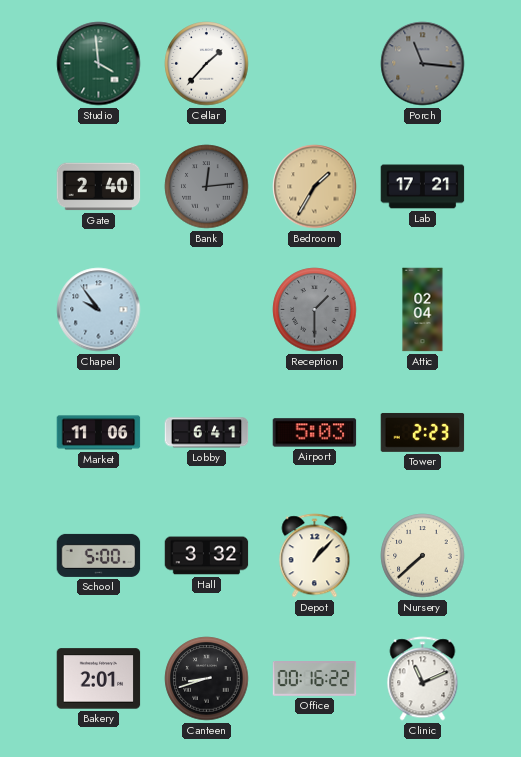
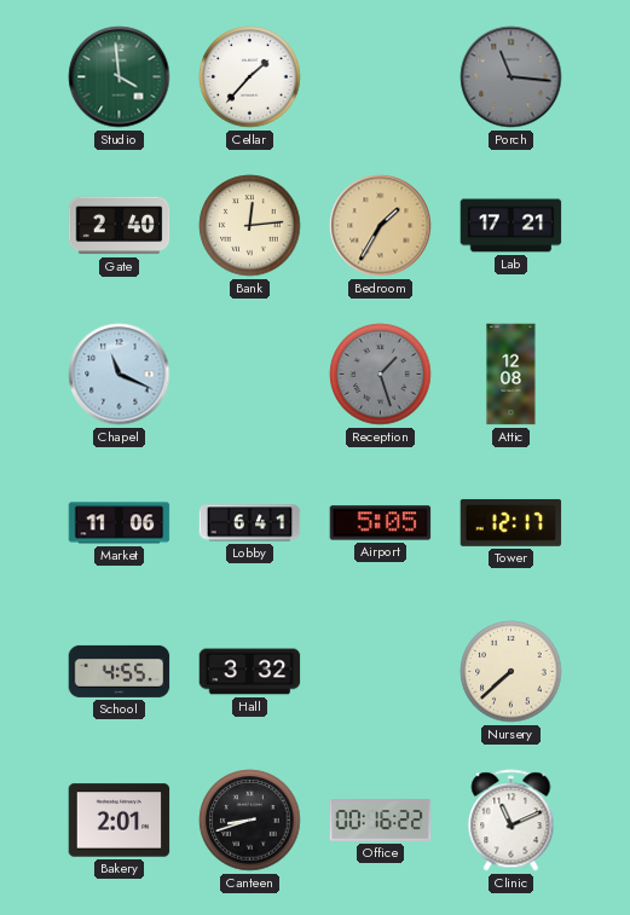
Bank dial: grey -> cream (250, 226)
Chapel: 9:54 -> 11:19 (120, 375)
Reception: 1:30 -> 1:27 (381, 375)
Attic: 02:04 -> 12:08 (511, 375)
Airport: 5:03 -> 5:05 (381, 523)
Tower: 2:23 -> 12:17 (511, 522)
School: 5:00 -> 4:55 (120, 671)
Depot: 1:07 -> none (315, 556)
